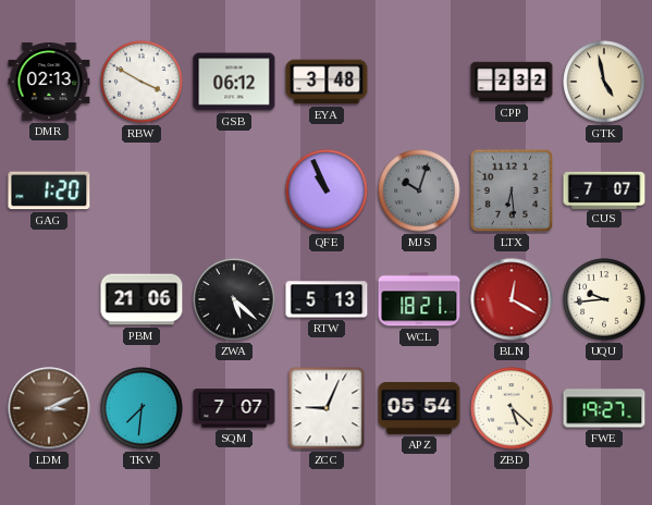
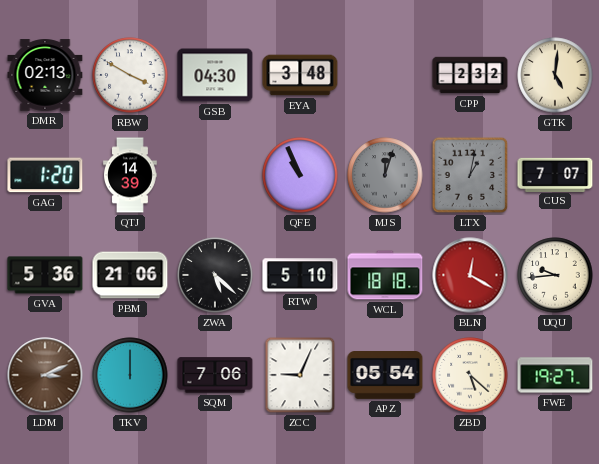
GSB: 06:12 -> 04:30 (215, 75)
GTK: 4:58 -> 5:01 (555, 75)
QTJ: none -> 14:39 (130, 175)
MJS: 10:03 -> 12:03 (385, 175)
LTX: 6:29 -> 1:02 (470, 175)
GVA: none -> 5:36 (45, 275)
RTW: 5:13 -> 5:10 (300, 275)
WCL: 18:21 -> 18:18 (385, 275)
TKV: 7:31 -> 12:00 (130, 375)
SQM: 7:07 -> 7:06 (215, 375)
